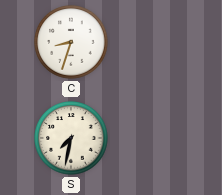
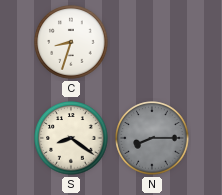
S: 7:32 -> 8:21 (71, 138)
N: none -> 8:15 (152, 138)
